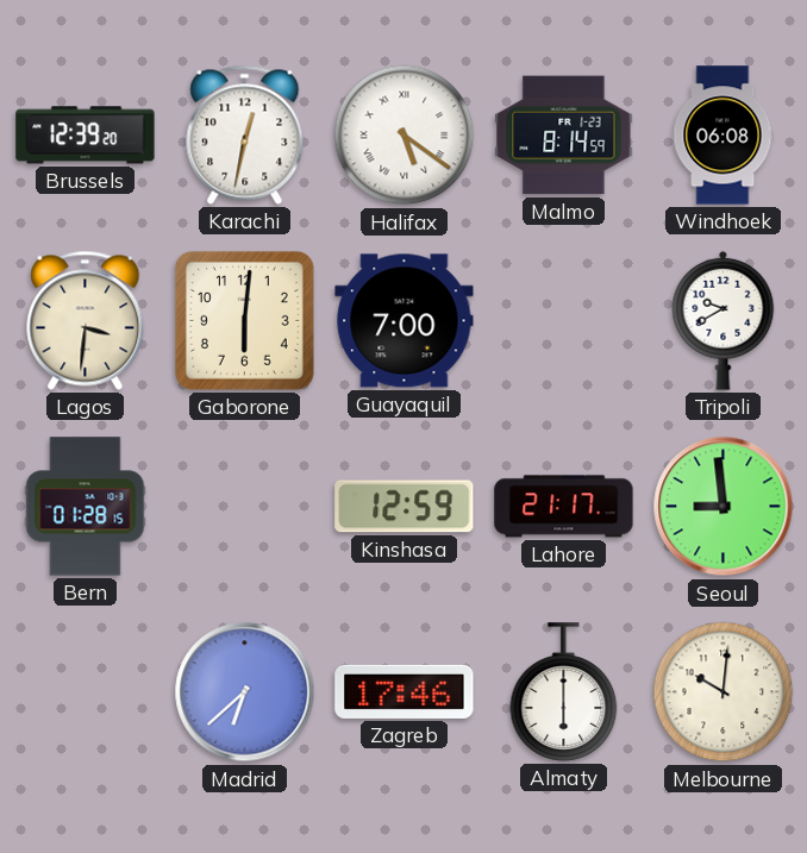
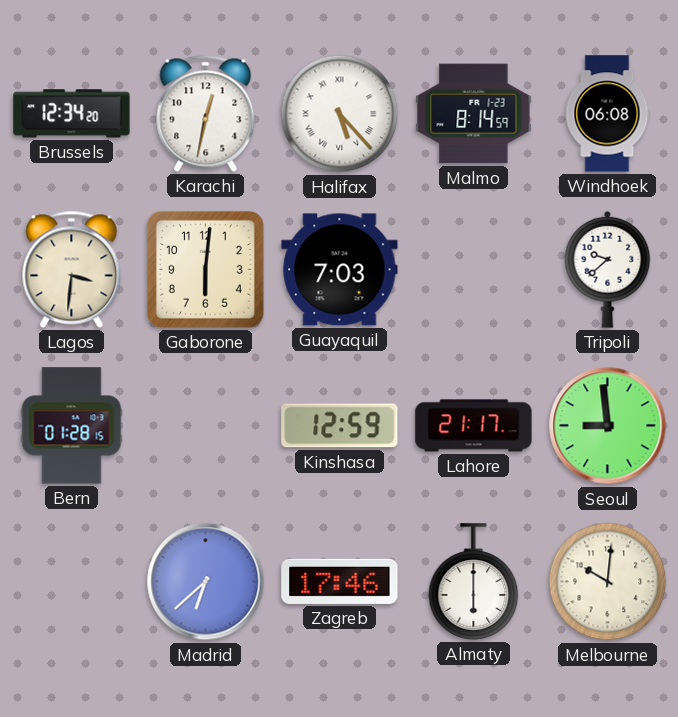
Brussels: 12:39 -> 12:34 (72, 114)
Halifax: 5:21 -> 5:23 (340, 114)
Guayaquil: 7:00 -> 7:03 (340, 270)
Tripoli: 9:40 -> 9:38 (608, 269)
